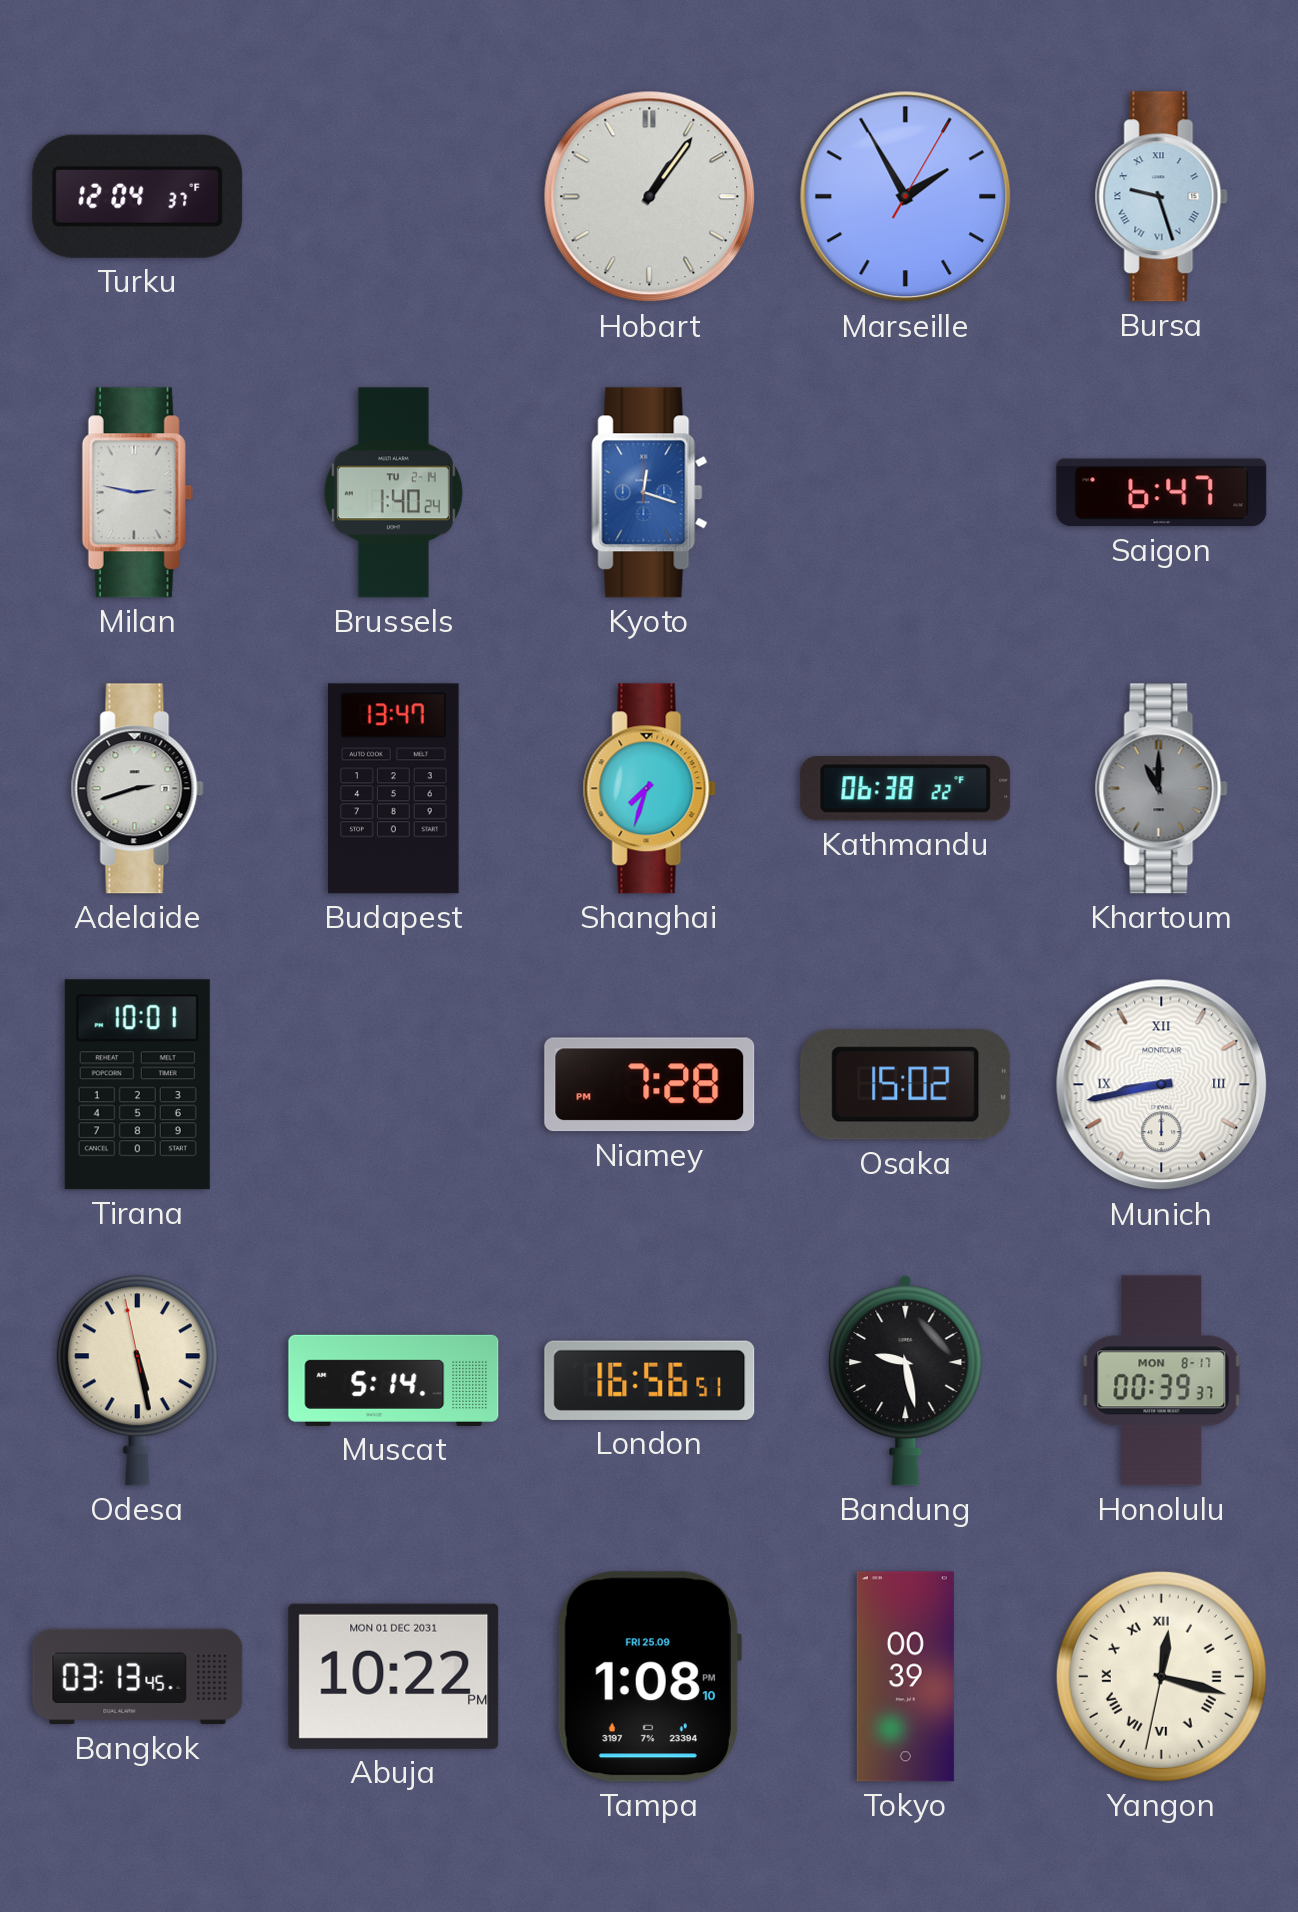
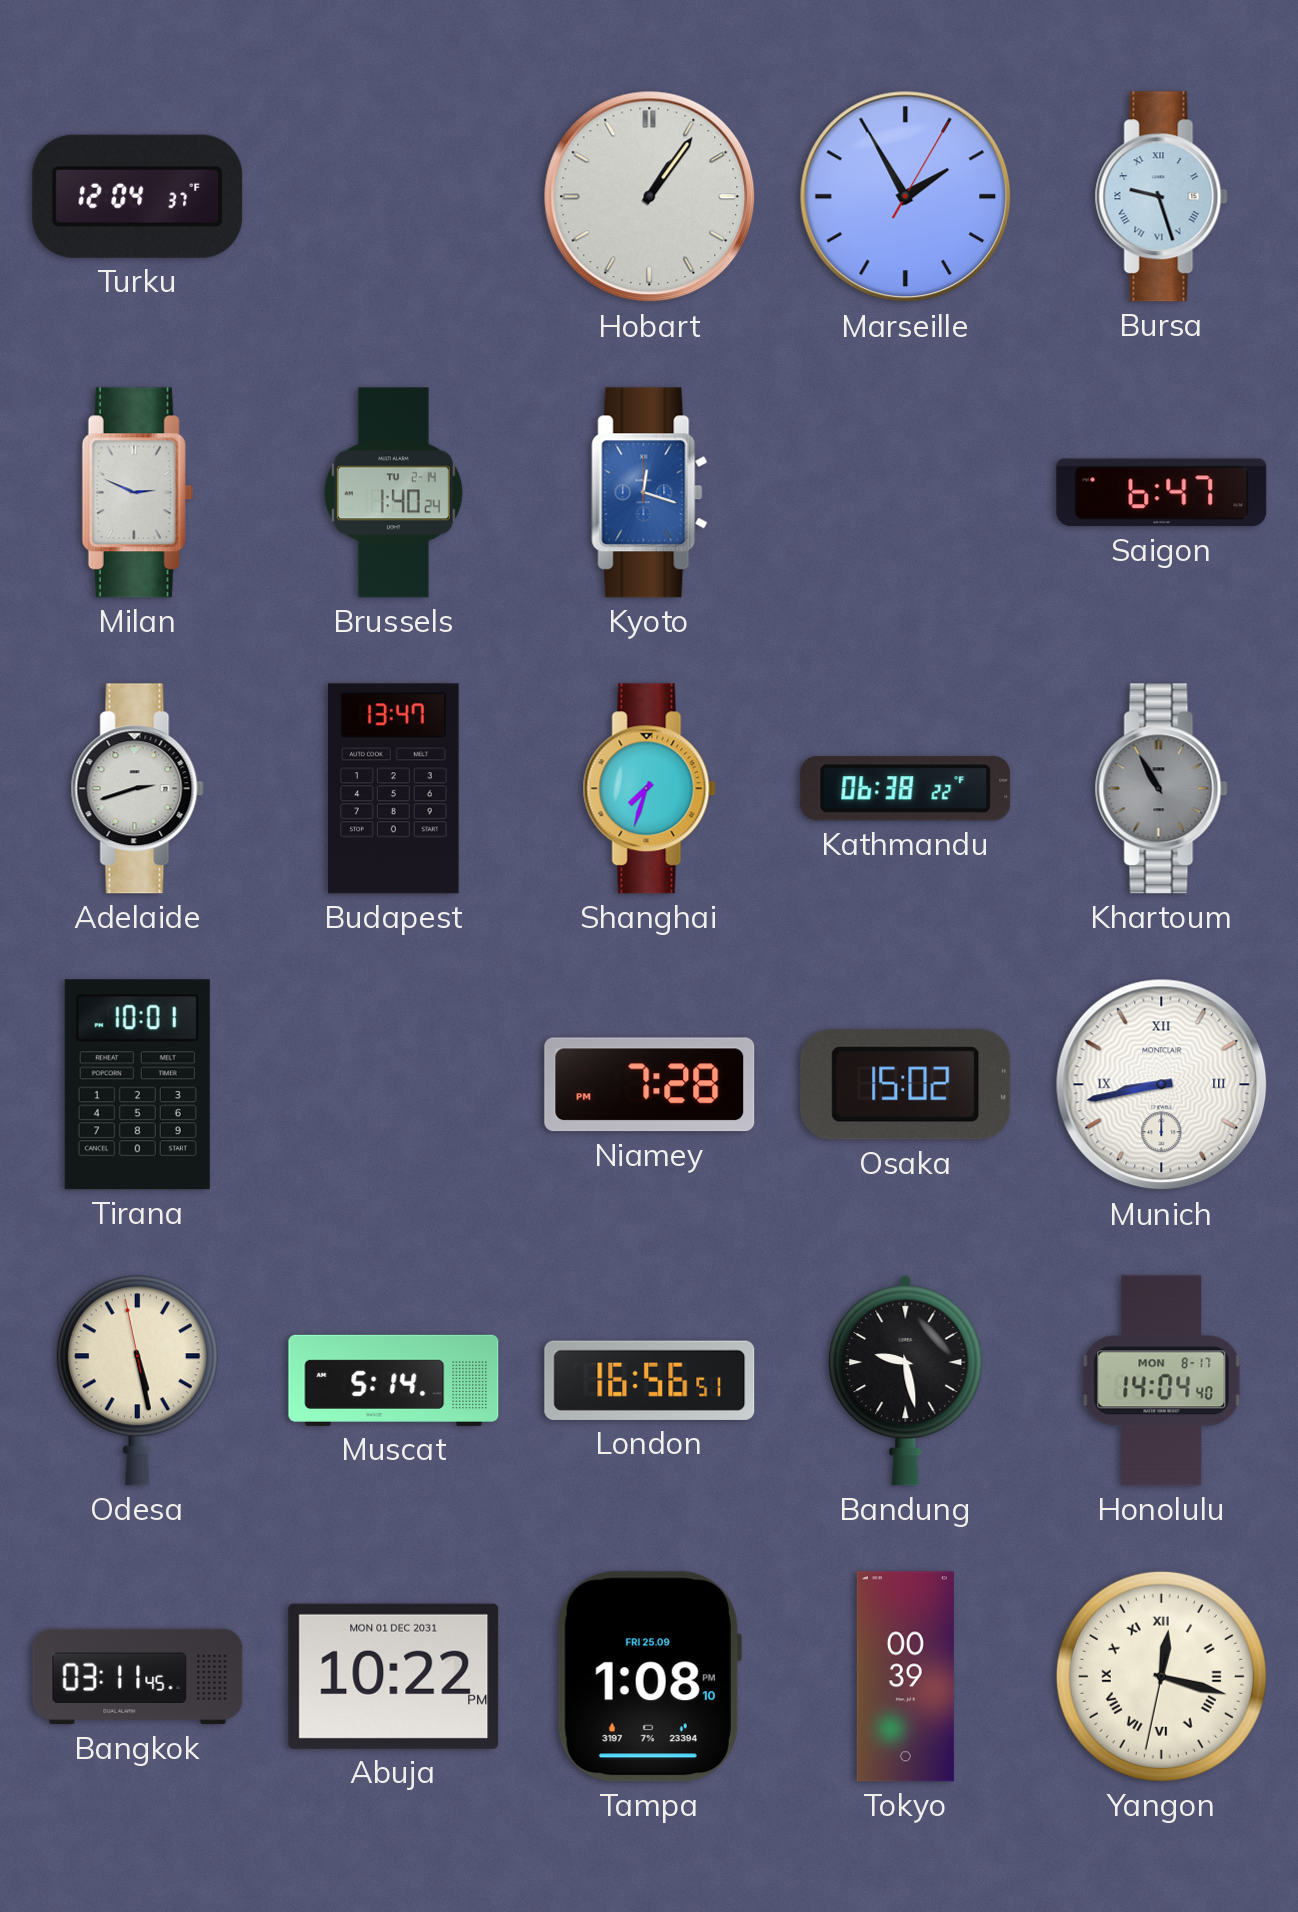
Milan: 2:47 -> 2:49 (137, 493)
Khartoum: 11:00 -> 10:55 (1161, 789)
Honolulu: 00:39 -> 14:04 (1162, 1381)
Bangkok: 03:13 -> 03:11 (138, 1677)
